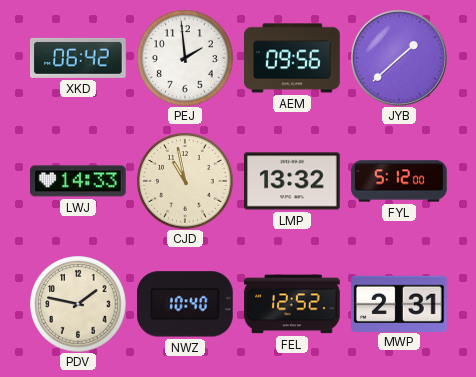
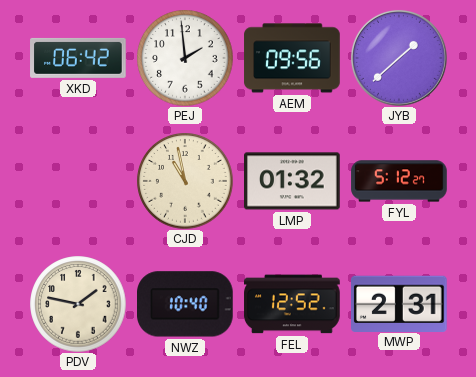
LWJ: 14:33 -> none (78, 181)
LMP: 13:32 -> 01:32 (292, 181)
FYL: 5:12:00 -> 5:12:27 (399, 181)
